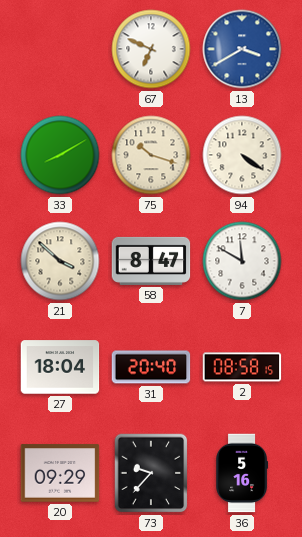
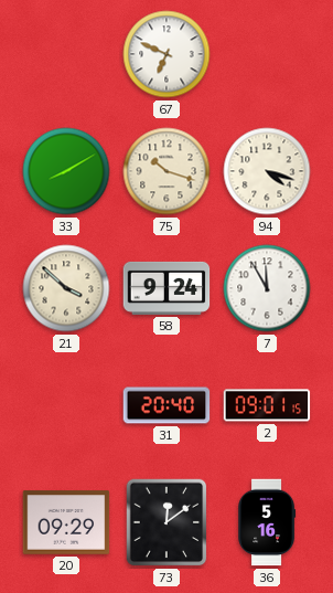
13: 3:40 -> none (242, 49)
94: 4:21 -> 4:18 (267, 171)
58: 8:47 -> 9:24 (166, 288)
7: 11:50 -> 11:55 (267, 288)
27: 18:04 -> none (60, 367)
2: 08:58 -> 09:01 (267, 405)
73: 9:37 -> 12:09 (166, 522)
